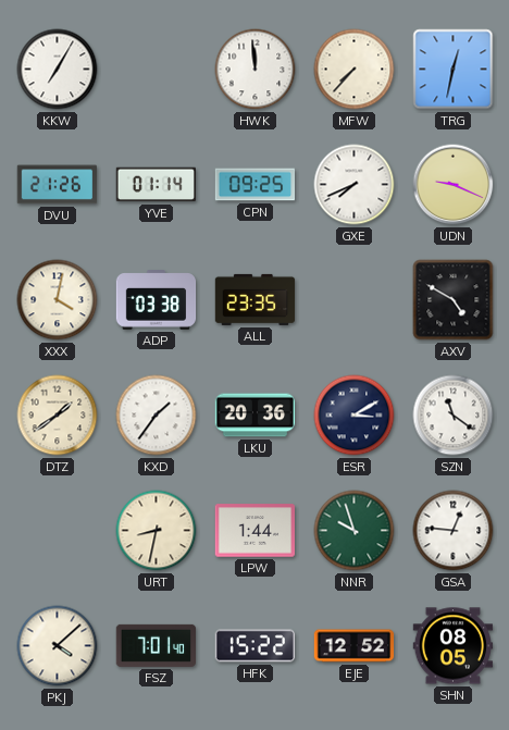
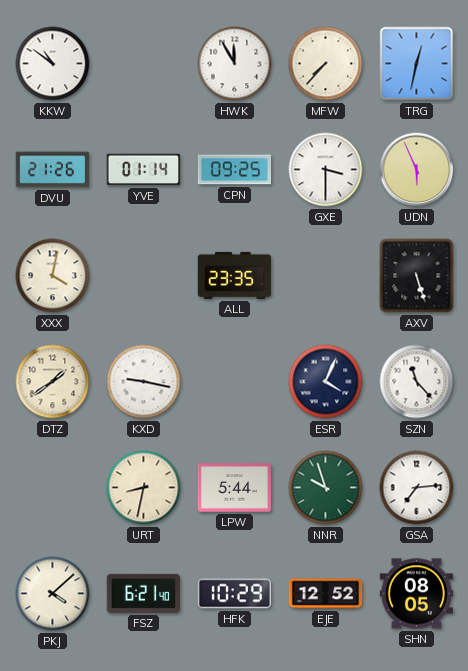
KKW: 7:05 -> 10:51 (53, 64)
HWK: 11:59 -> 11:55 (235, 64)
GXE: 7:41 -> 3:30 (326, 170)
UDN: 9:19 -> 5:56 (417, 170)
ADP: 03:38 -> none (157, 300)
AXV: 4:50 -> 5:27 (417, 276)
KXD: 1:36 -> 9:17 (144, 382)
LKU: 20:36 -> none (256, 416)
ESR: 3:10 -> 4:04 (326, 382)
SZN: 11:21 -> 11:23 (417, 382)
LPW: 1:44 -> 5:44 (235, 488)
GSA: 12:46 -> 7:14 (417, 488)
FSZ: 7:01 -> 6:21 (143, 593)
HFK: 15:22 -> 10:29 (235, 594)
